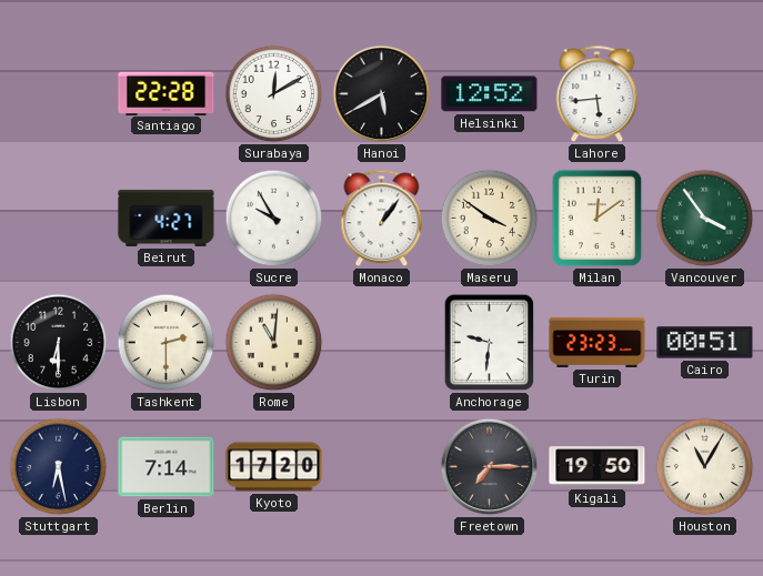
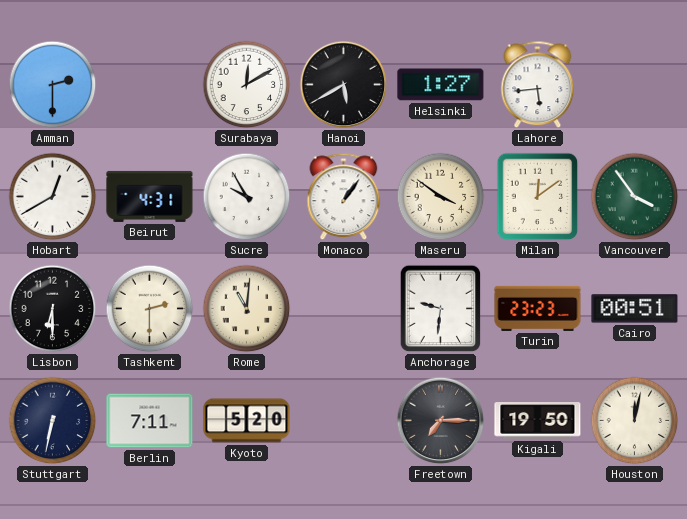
Amman: none -> 2:30 (53, 85)
Santiago: 22:28 -> none (167, 93)
Helsinki: 12:52 -> 1:27 (441, 85)
Hobart: none -> 12:40 (53, 197)
Beirut: 4:27 -> 4:31 (150, 196)
Stuttgart: 6:28 -> 6:32 (53, 421)
Berlin: 7:14 -> 7:11 (150, 421)
Kyoto: 17:20 -> 5:20 (247, 421)
Houston: 11:05 -> 12:02 (635, 421)
